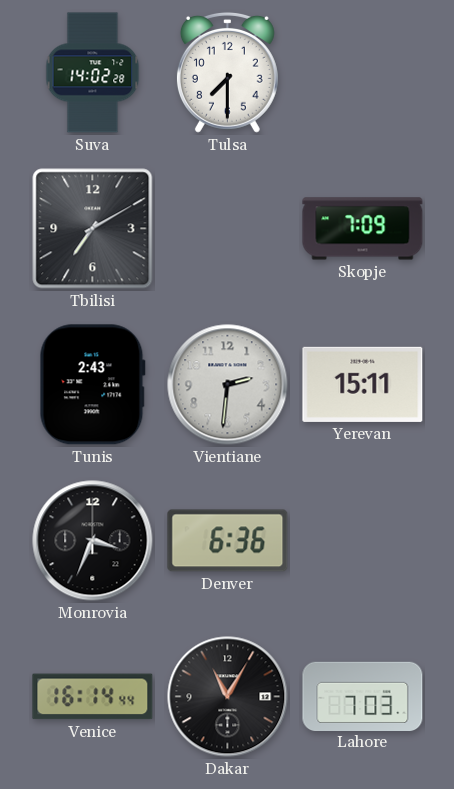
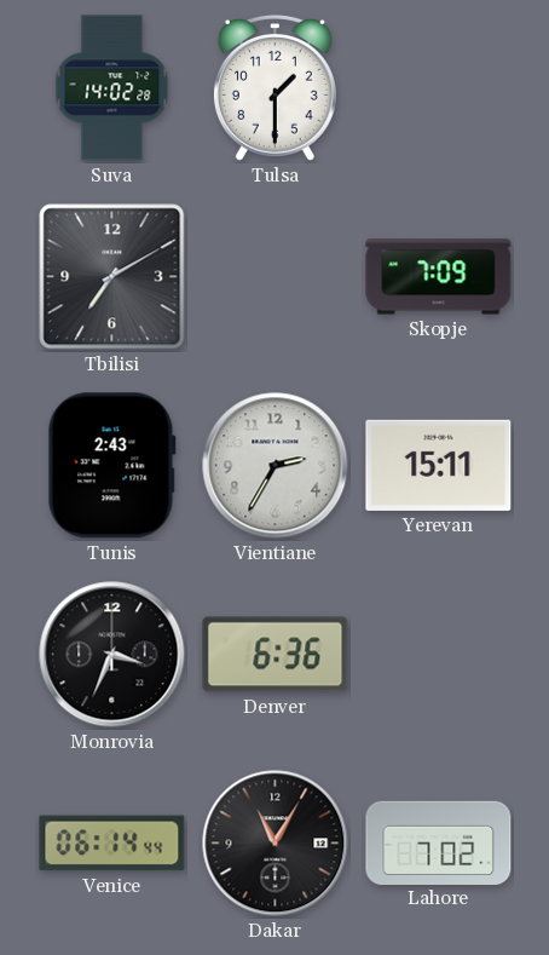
Tulsa: 7:30 -> 1:30 (274, 87)
Vientiane: 2:31 -> 2:35 (276, 466)
Venice: 16:14 -> 06:14 (112, 844)
Lahore: 7:03 -> 7:02 (439, 842)
